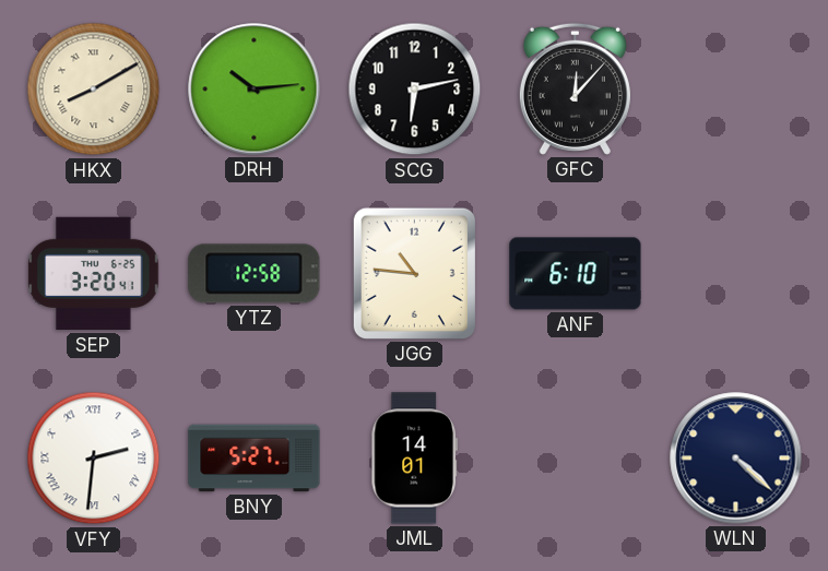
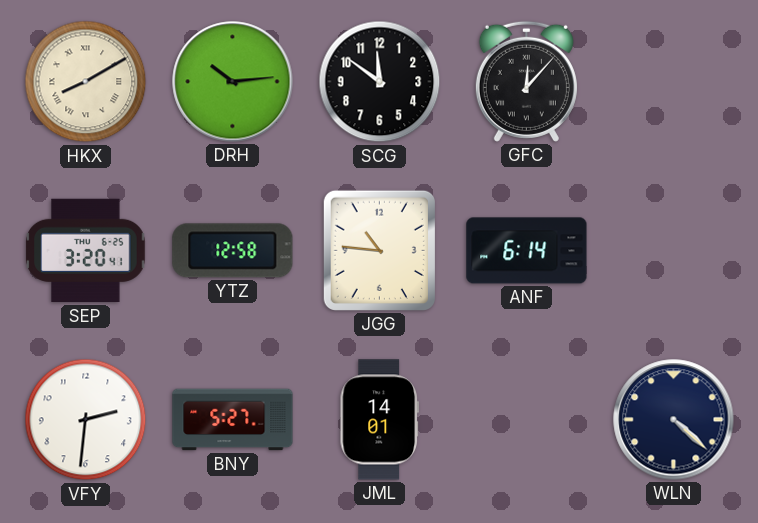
SCG: 6:13 -> 11:51 (380, 82)
ANF: 6:10 -> 6:14 (527, 251)
VFY numerals: Roman -> Arabic (86, 420)
